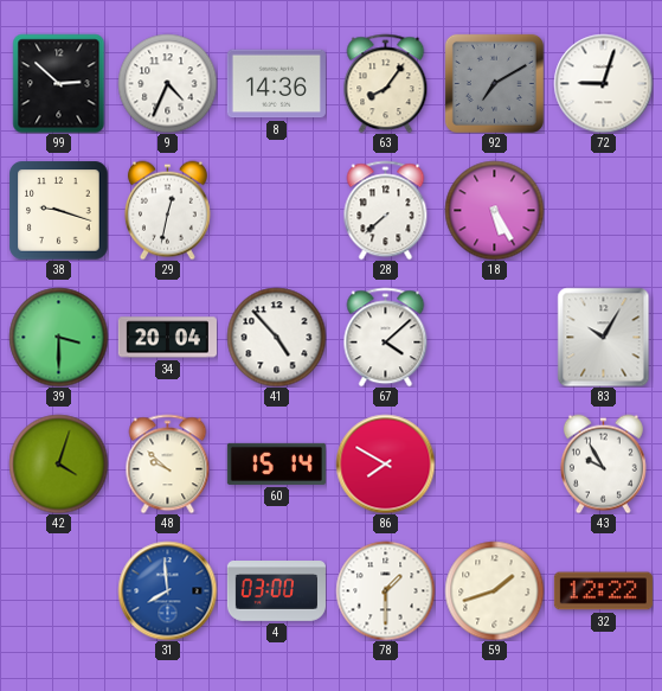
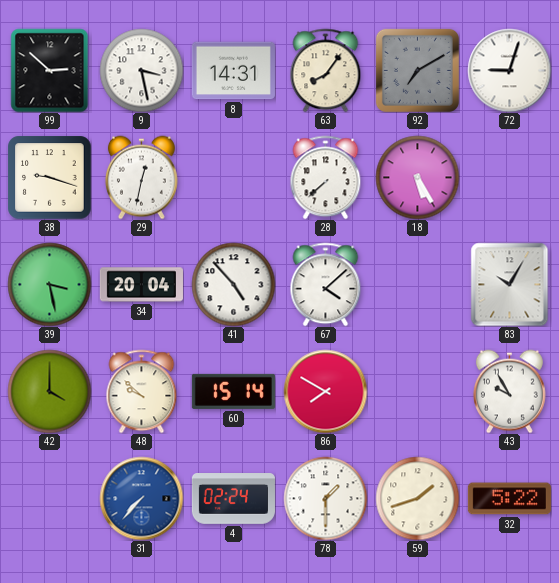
9: 4:34 -> 3:28 (141, 70)
8: 14:36 -> 14:31 (233, 71)
39: 3:30 -> 3:28 (49, 284)
42: 4:03 -> 4:00 (49, 391)
31: 7:59 -> 7:37 (141, 498)
4: 03:00 -> 02:24 (233, 499)
32: 12:22 -> 5:22 (509, 499)
